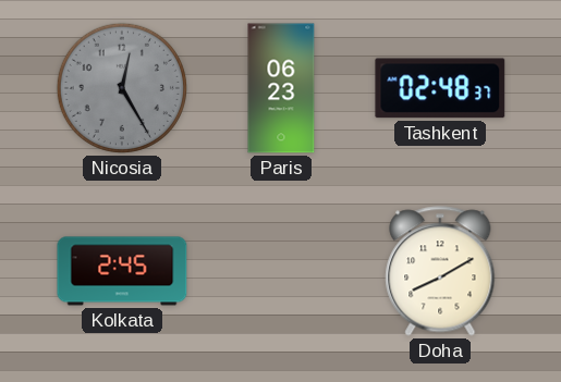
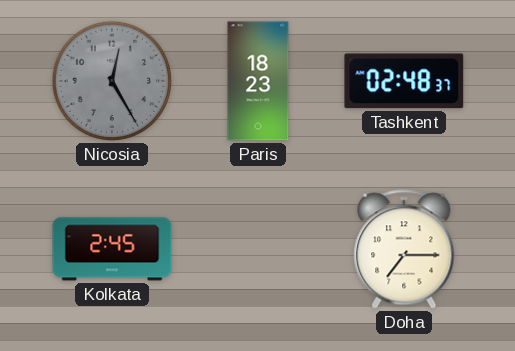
Paris: 06:23 -> 18:23 (258, 81)
Doha: 8:10 -> 7:15 (404, 249)
